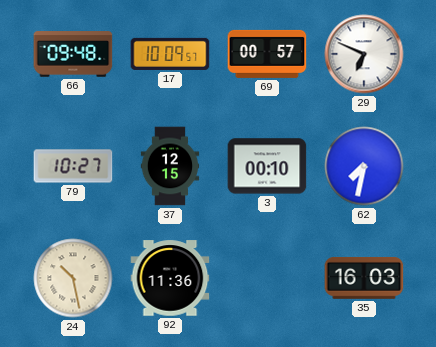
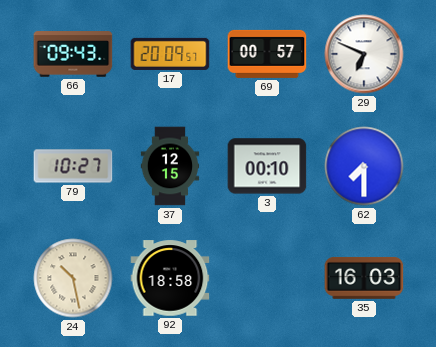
66: 09:48 -> 09:43 (73, 54)
17: 10:09 -> 20:09 (170, 54)
62: 7:32 -> 7:30 (364, 166)
92: 11:36 -> 18:58 (170, 278)
